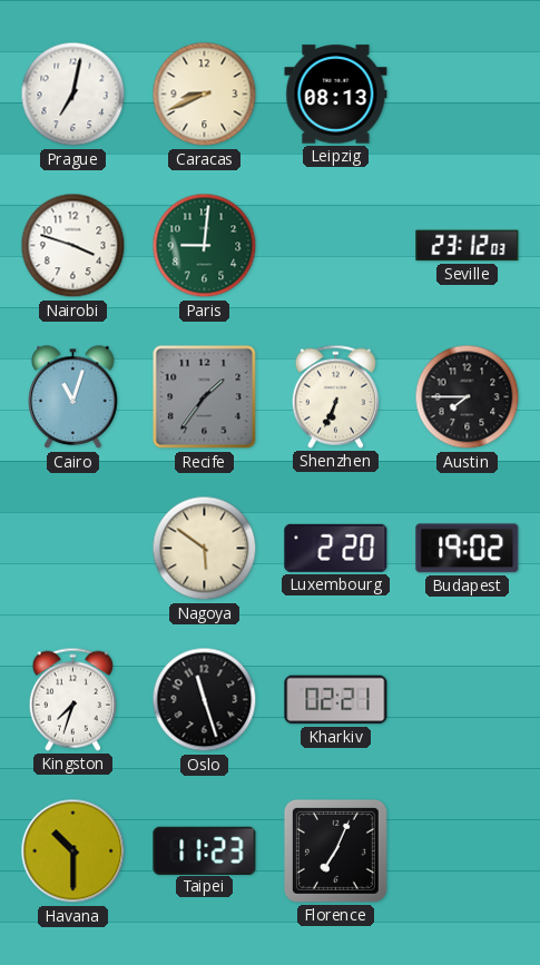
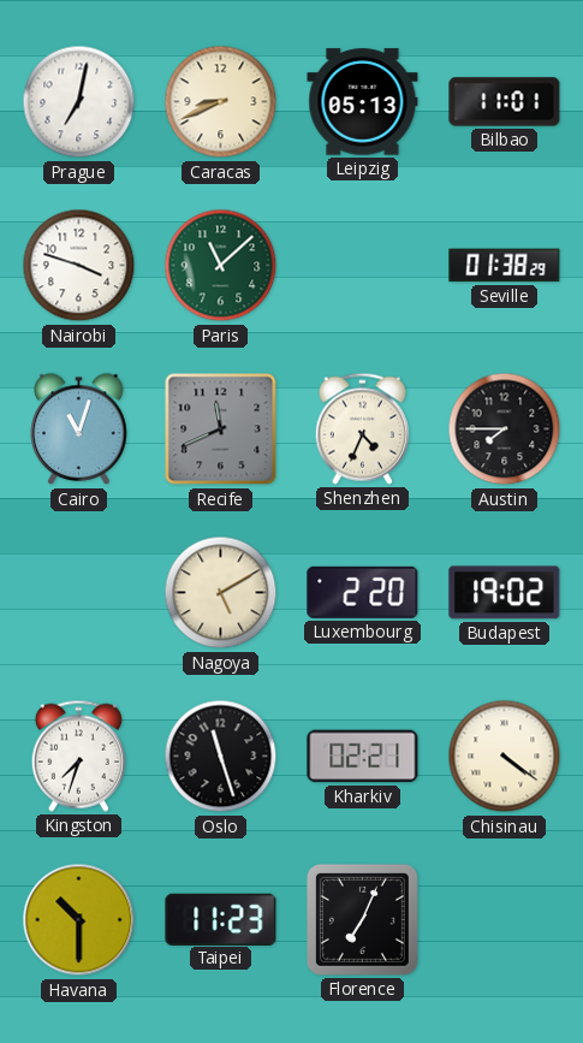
Leipzig: 08:13 -> 05:13 (363, 102)
Bilbao: none -> 11:01 (505, 102)
Paris: 9:01 -> 11:08 (221, 266)
Seville: 23:12 -> 01:38 (505, 266)
Recife: 1:36 -> 11:41 (221, 429)
Shenzhen: 6:34 -> 4:34 (362, 428)
Nagoya: 5:51 -> 5:10 (221, 593)
Chisinau: none -> 4:21 (505, 757)
